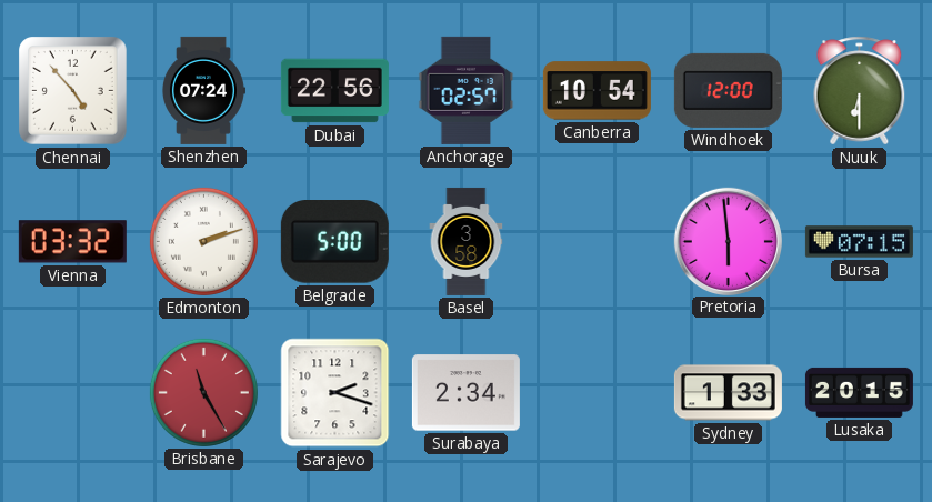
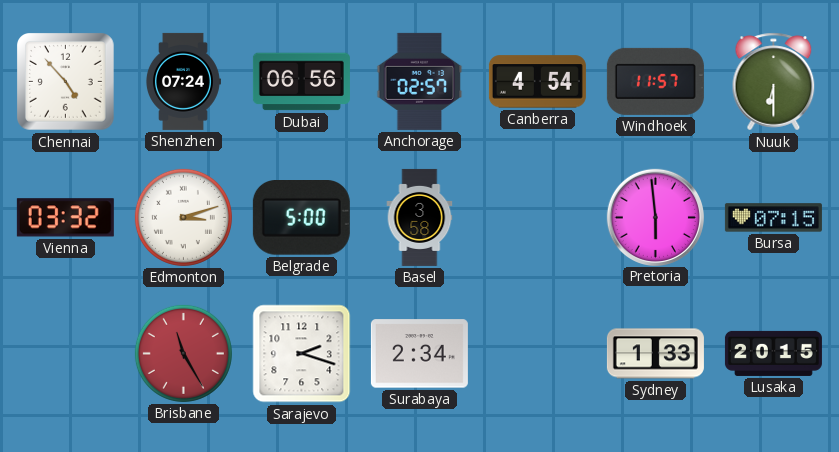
Dubai: 22:56 -> 06:56 (301, 82)
Canberra: 10:54 -> 4:54 (537, 82)
Windhoek: 12:00 -> 11:57 (655, 81)
Edmonton: 2:12 -> 3:12 (183, 217)
